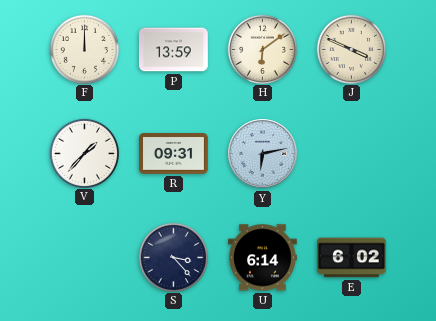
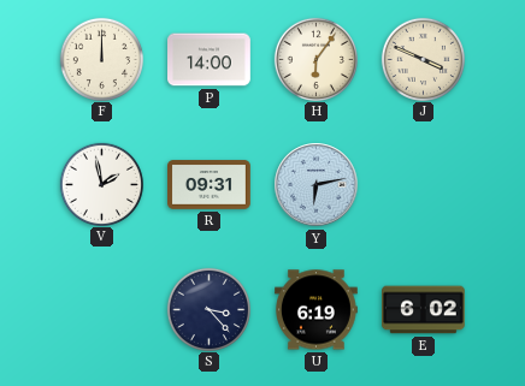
P: 13:59 -> 14:00 (210, 60)
H: 6:09 -> 6:06 (315, 59)
V: 1:37 -> 1:58 (101, 184)
U: 6:14 -> 6:19 (317, 310)
